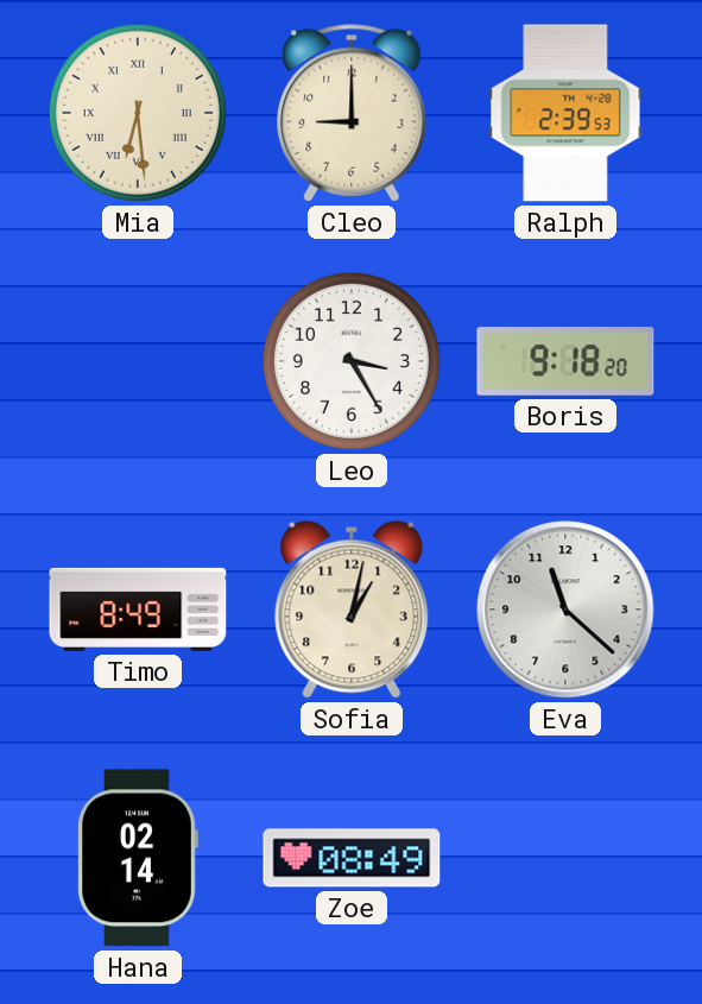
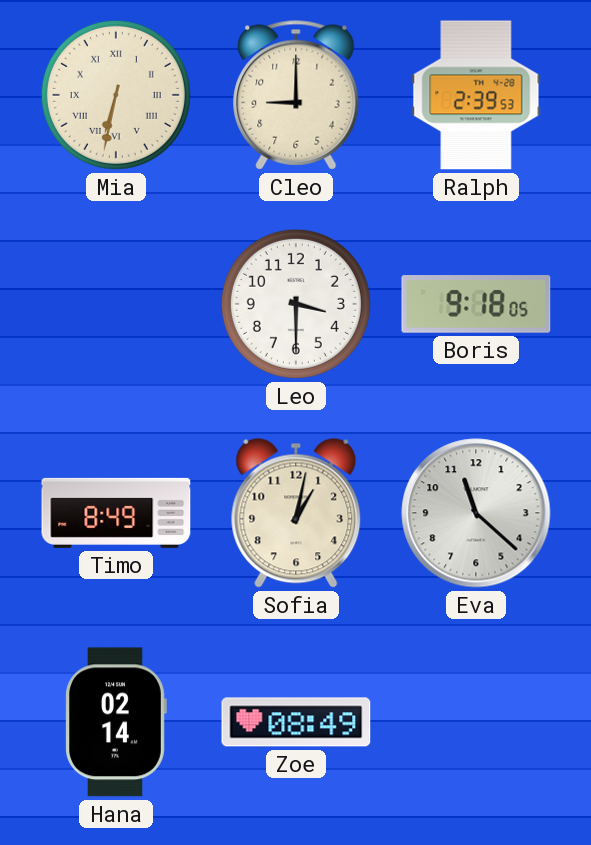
Mia: 6:29 -> 6:32 (116, 95)
Leo: 3:25 -> 3:30 (296, 304)
Boris: 9:18:20 -> 9:18:05 (476, 304)
